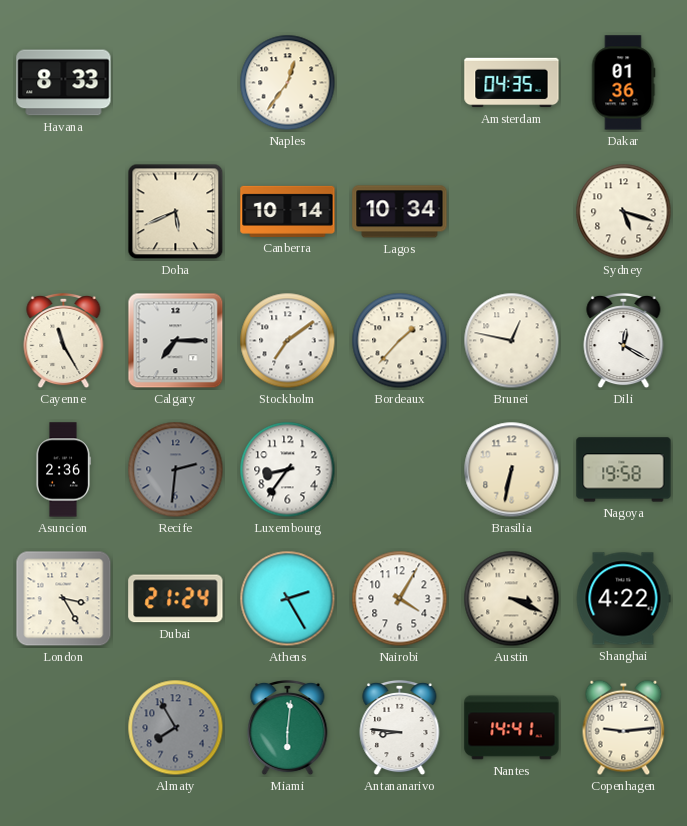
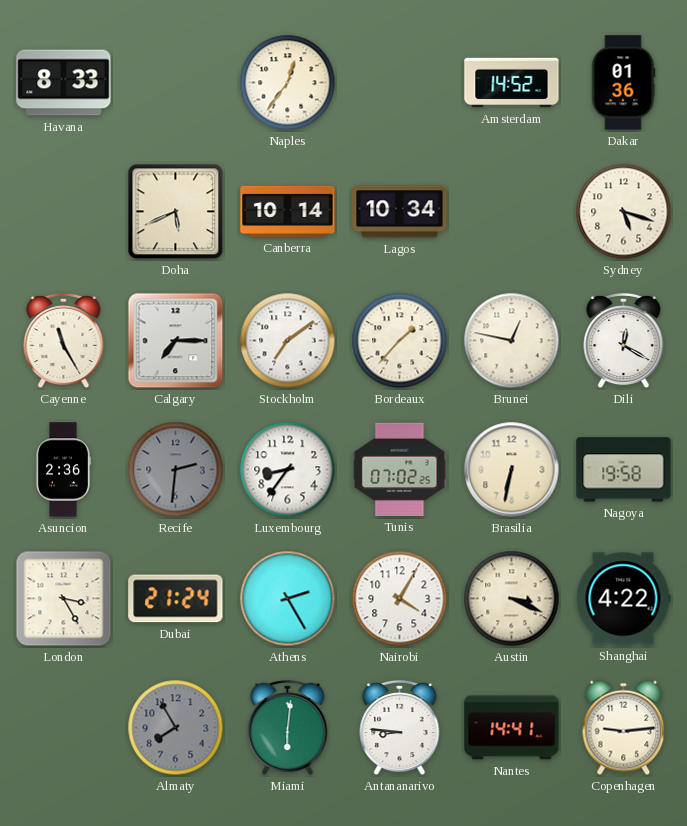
Amsterdam: 04:35 -> 14:52 (512, 83)
Tunis: none -> 07:02 (400, 469)
